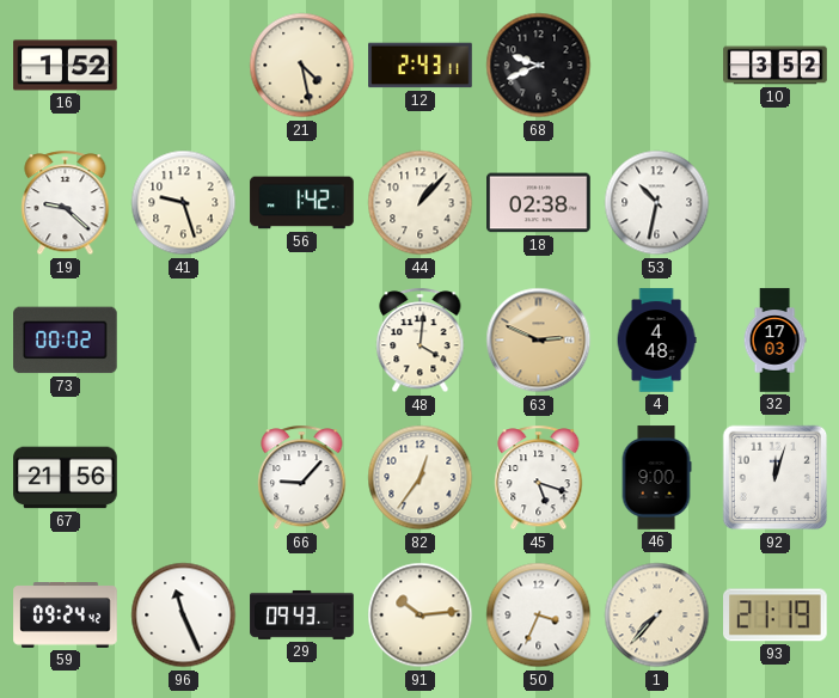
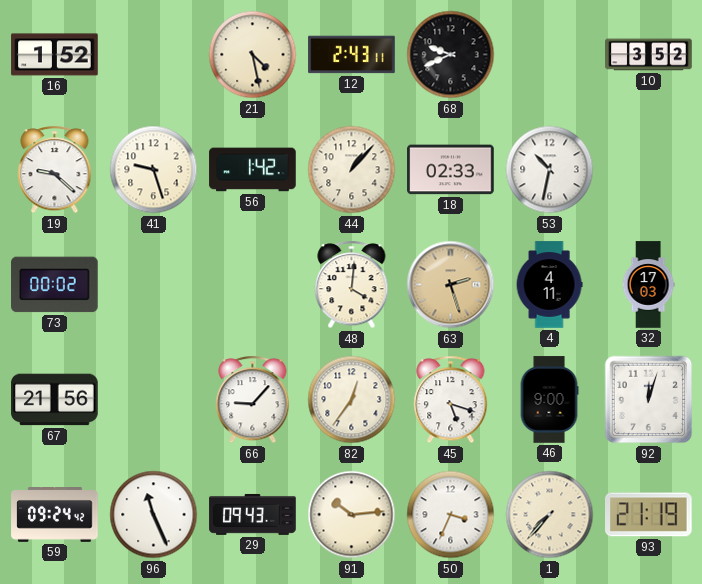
18: 02:38 -> 02:33 (451, 170)
63: 2:49 -> 2:27 (451, 285)
4: 4:48 -> 4:11 (549, 285)
